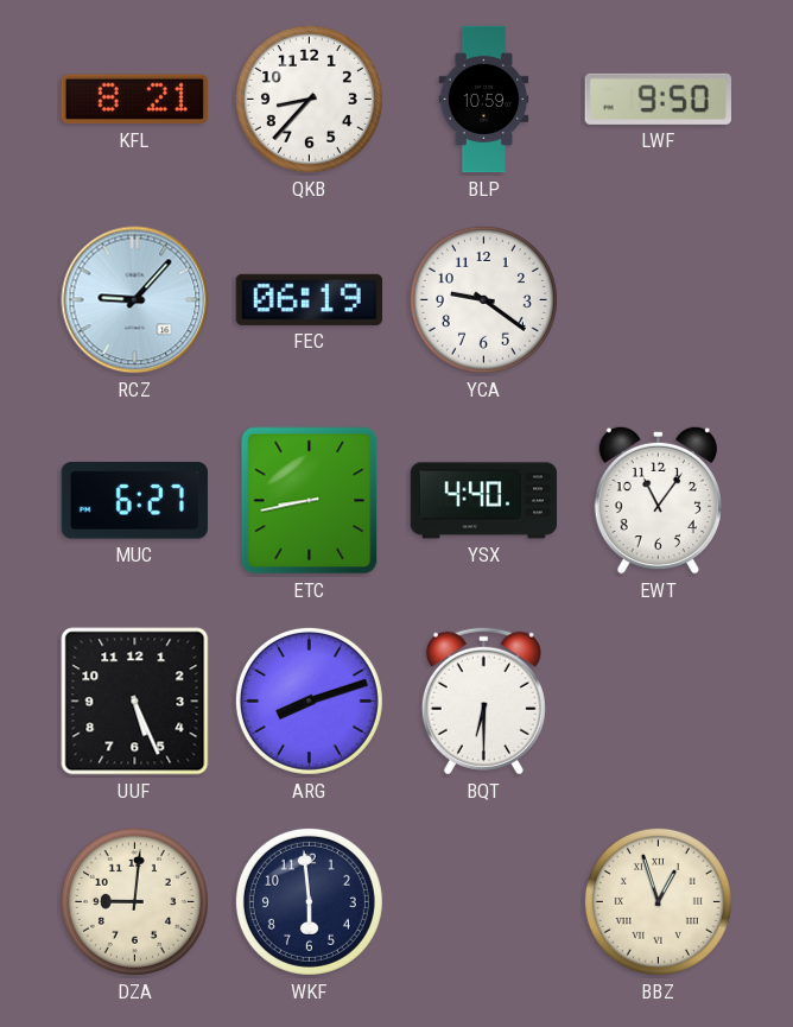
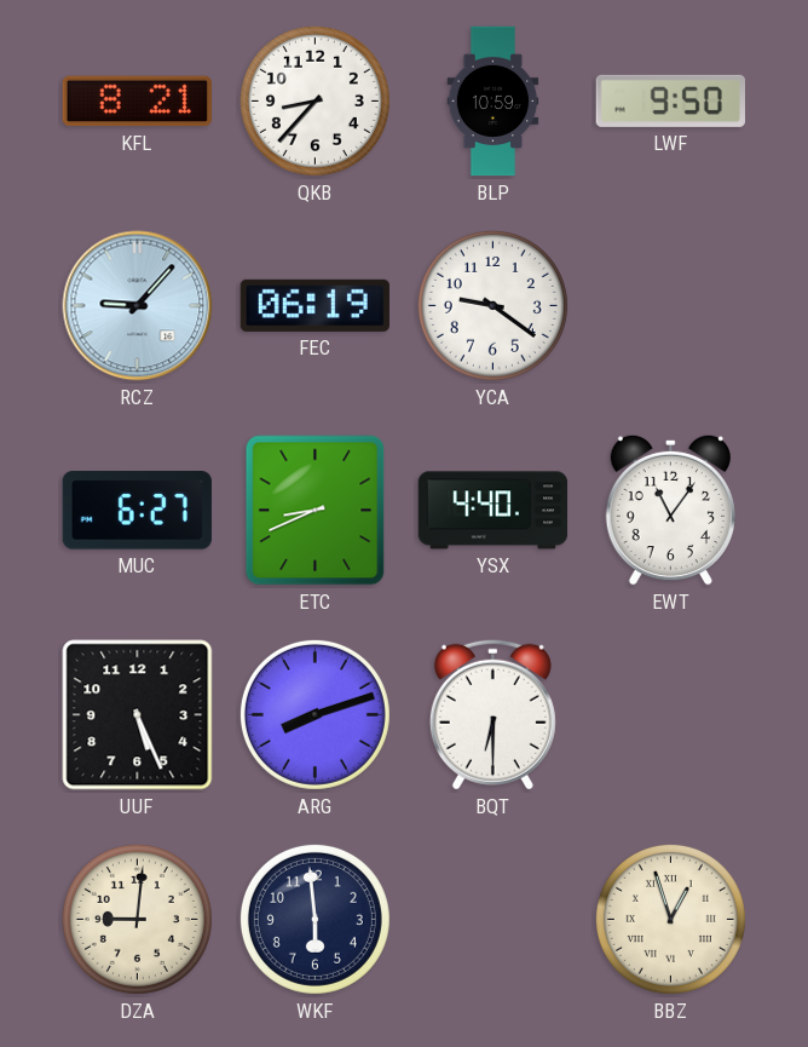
ETC: 8:43 -> 8:41 (316, 511)
